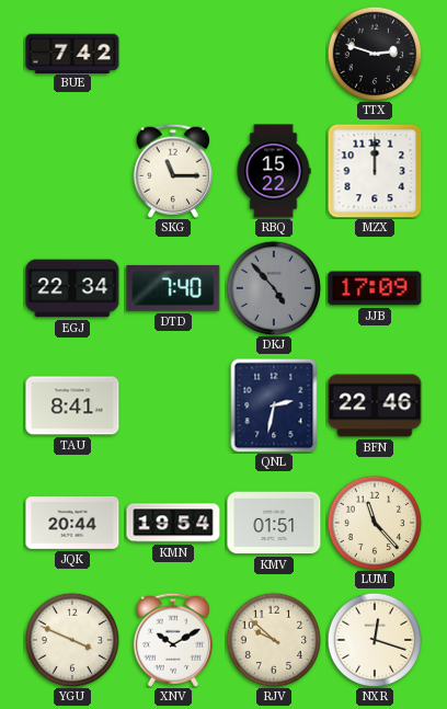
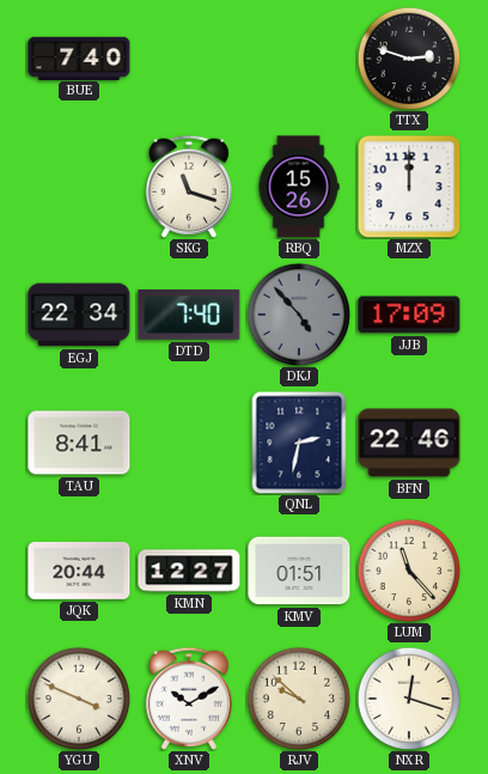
BUE: 7:42 -> 7:40 (79, 57)
SKG: 11:15 -> 11:18 (189, 187)
RBQ: 15:22 -> 15:26 (299, 187)
KMN: 19:54 -> 12:27 (189, 571)
